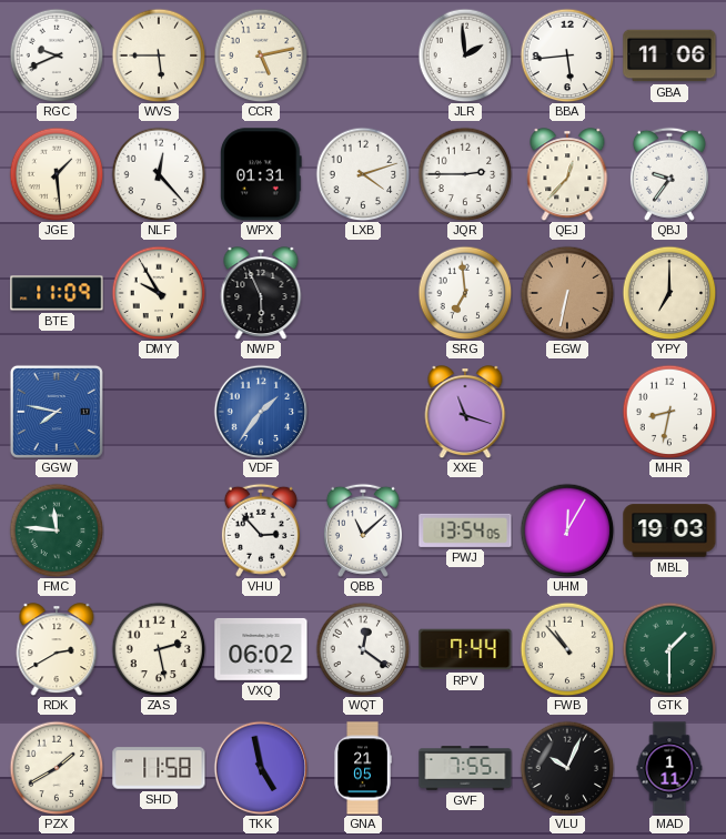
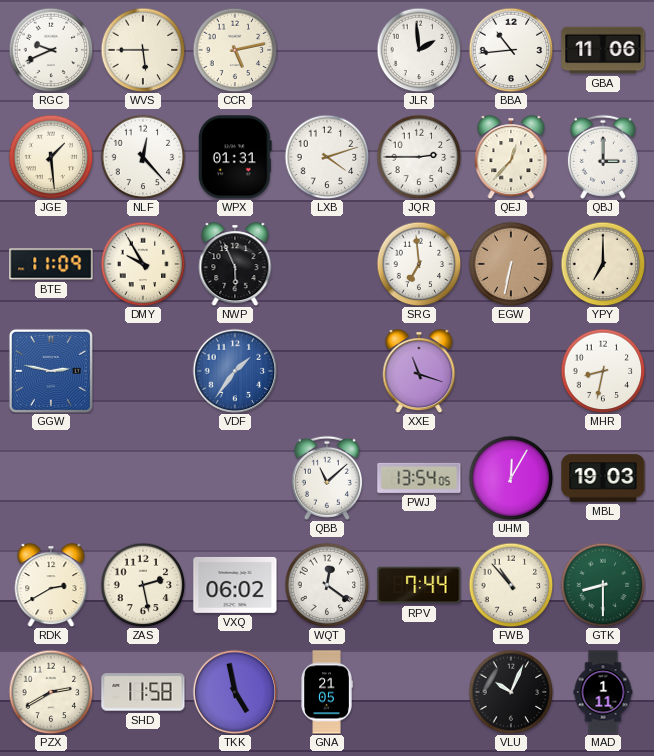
BBA: 5:44 -> 10:44 (511, 50)
QBJ: 9:36 -> 3:00 (603, 157)
GGW: 7:47 -> 2:47 (51, 371)
FMC: 11:46 -> none (57, 530)
VHU: 2:53 -> none (261, 530)
GTK: 1:30 -> 8:30 (603, 585)
PZX: 1:40 -> 2:40 (51, 692)
GVF: 7:55 -> none (465, 768)
